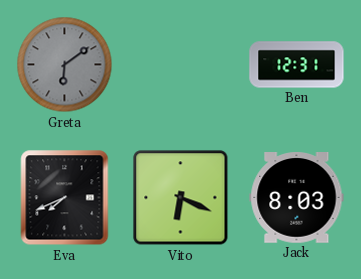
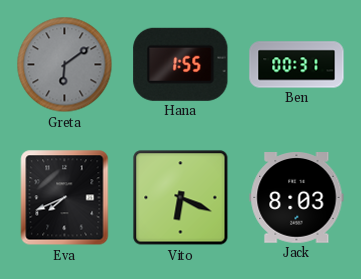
Hana: none -> 1:55 (181, 64)
Ben: 12:31 -> 00:31 (297, 65)
